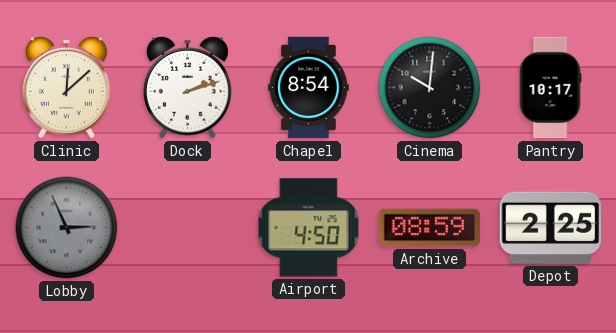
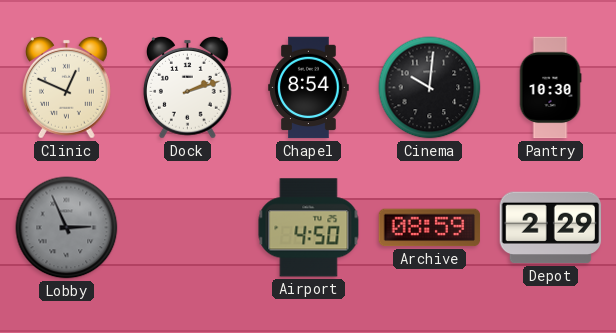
Clinic: 12:08 -> 12:49 (66, 87)
Pantry: 10:17 -> 10:30 (550, 88)
Depot: 2:25 -> 2:29 (551, 228)
